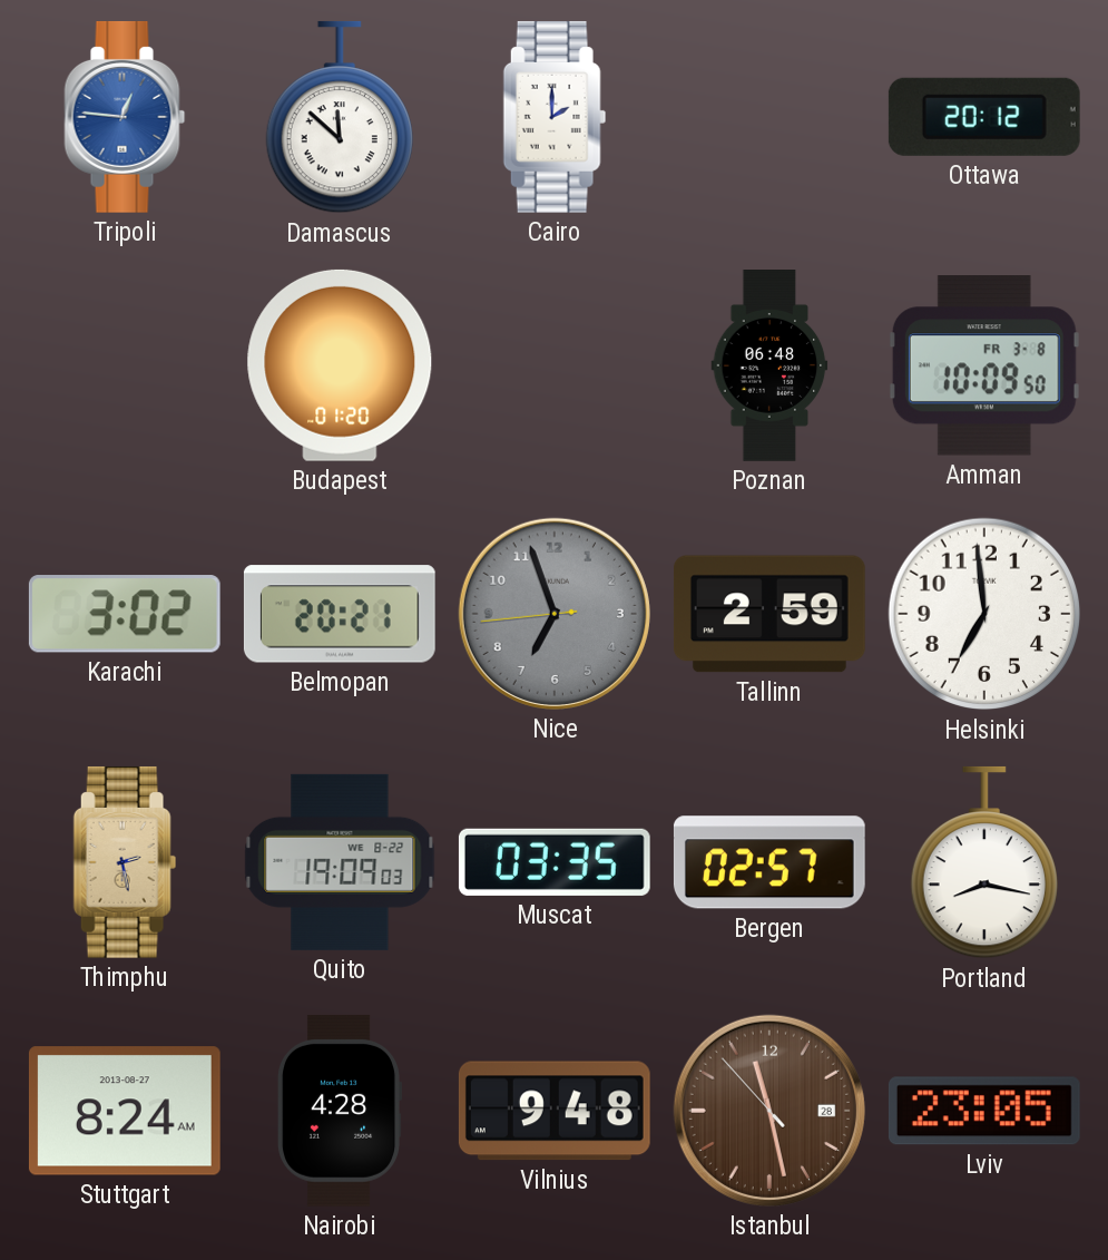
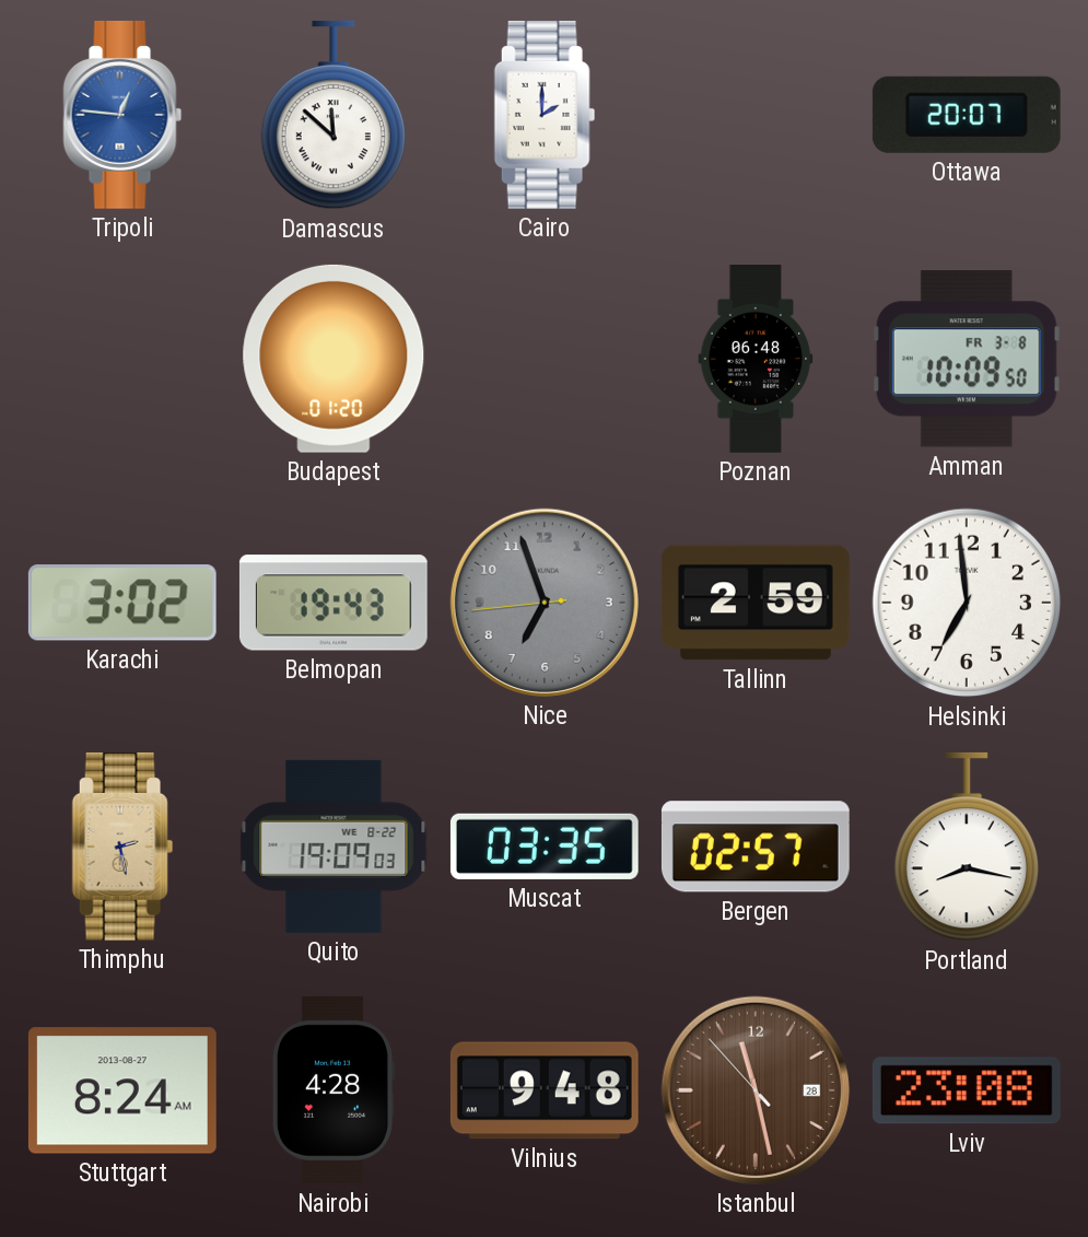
Ottawa: 20:12 -> 20:07 (967, 115)
Belmopan: 20:21 -> 19:43 (334, 603)
Lviv: 23:05 -> 23:08 (967, 1090)
